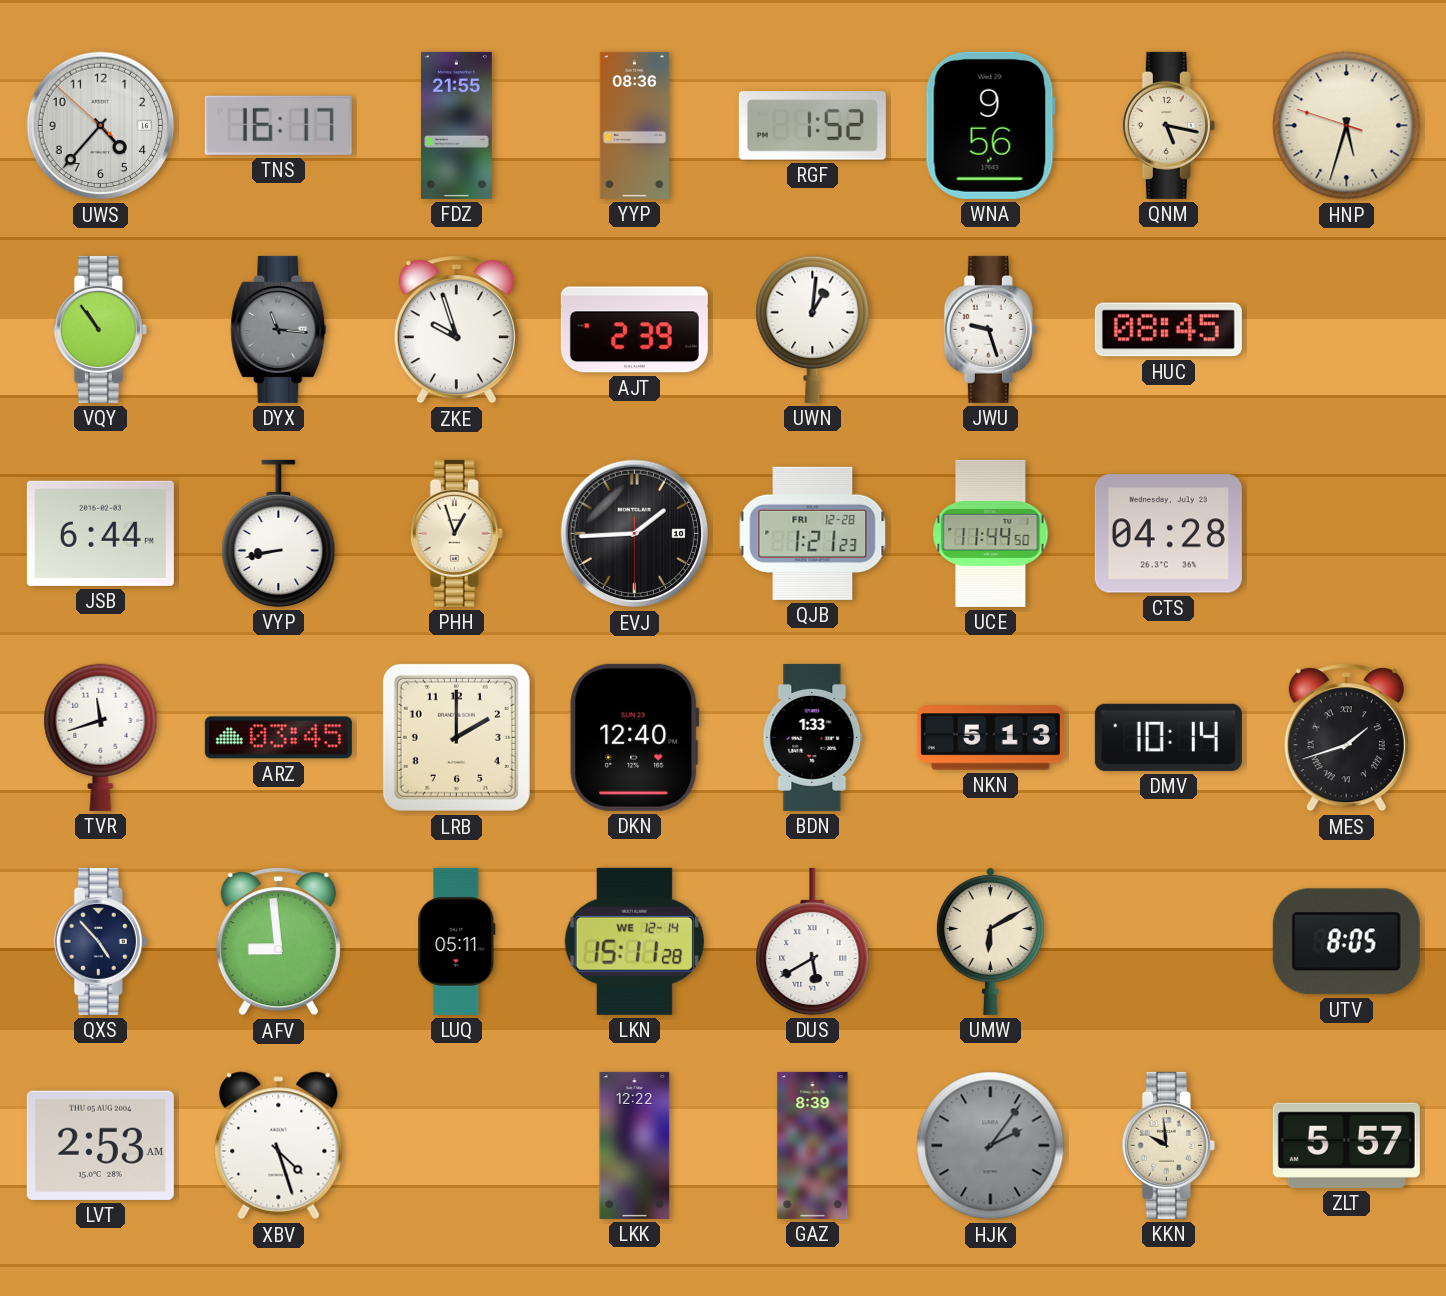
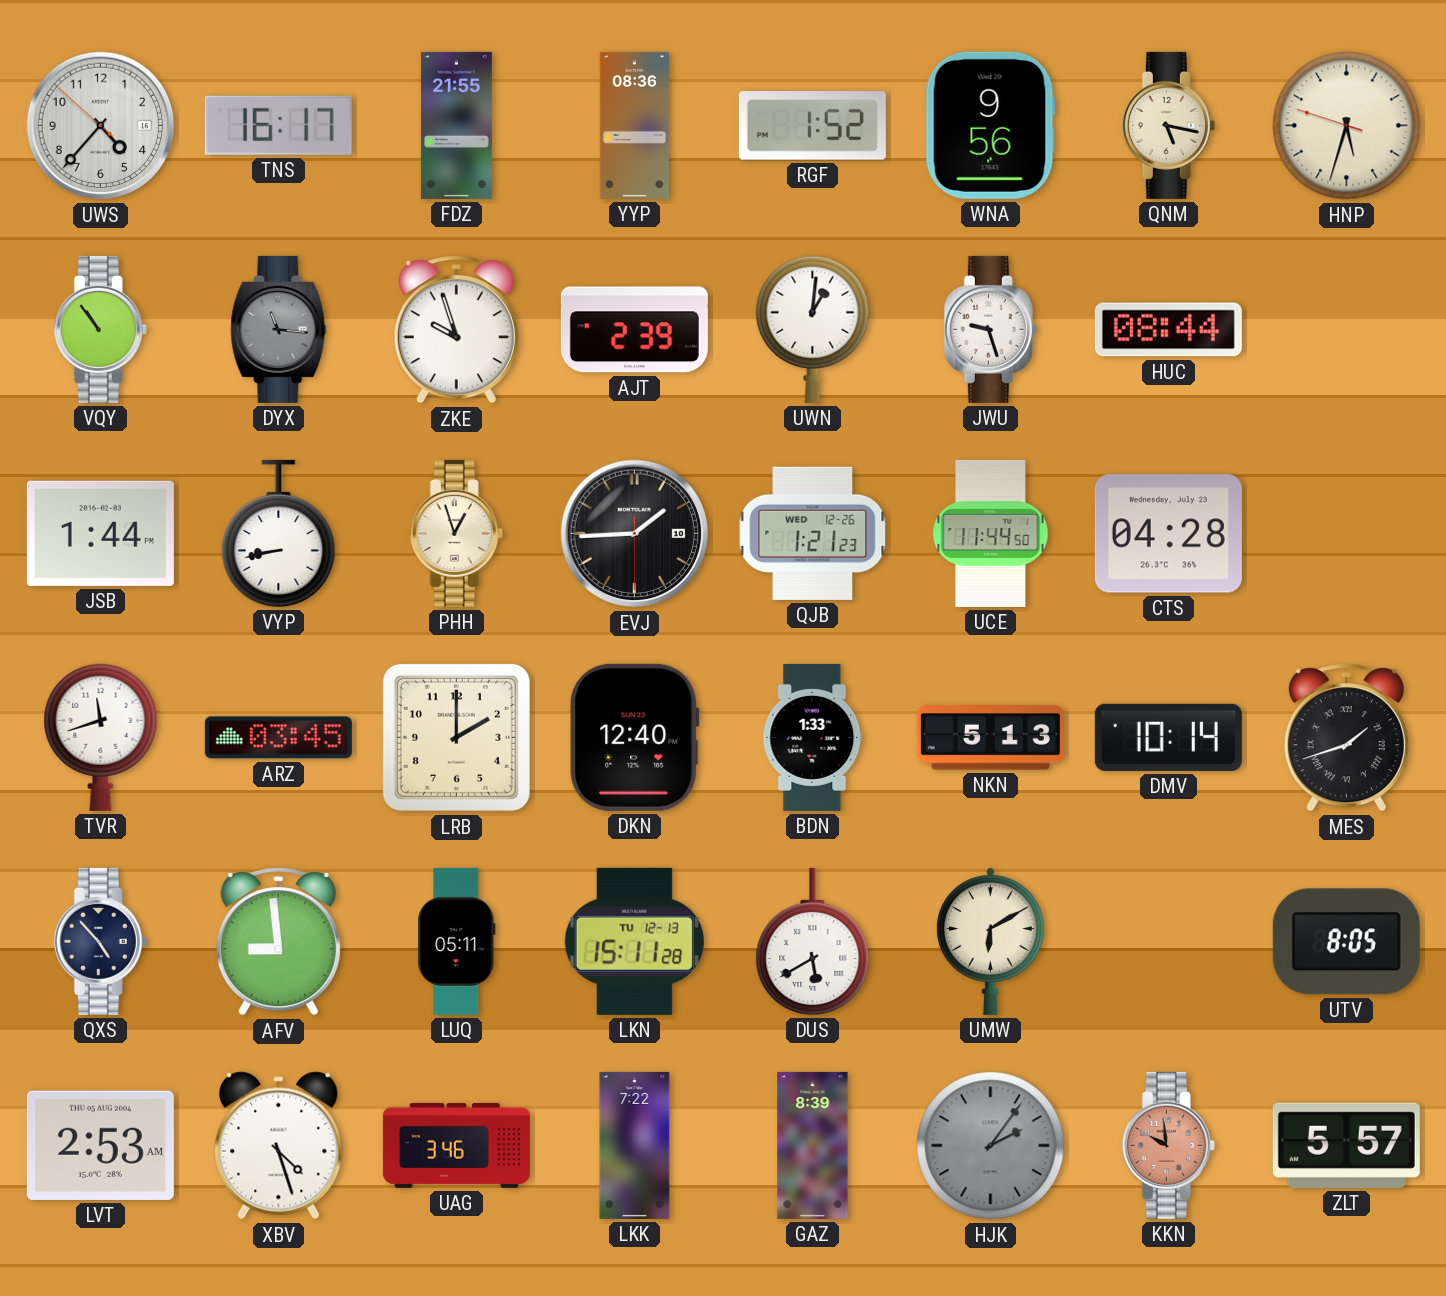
HUC: 08:45 -> 08:44 (1168, 330)
JSB: 6:44 -> 1:44 (100, 533)
QJB date: FRI 12-28 -> WED 12-26 (813, 533)
LKN date: WE 12-14 -> TU 12-13 (634, 941)
UAG: none -> 3:46 (456, 1145)
LKK: 12:22 -> 7:22 (635, 1145)
KKN dial: cream -> salmon (1168, 1145)
